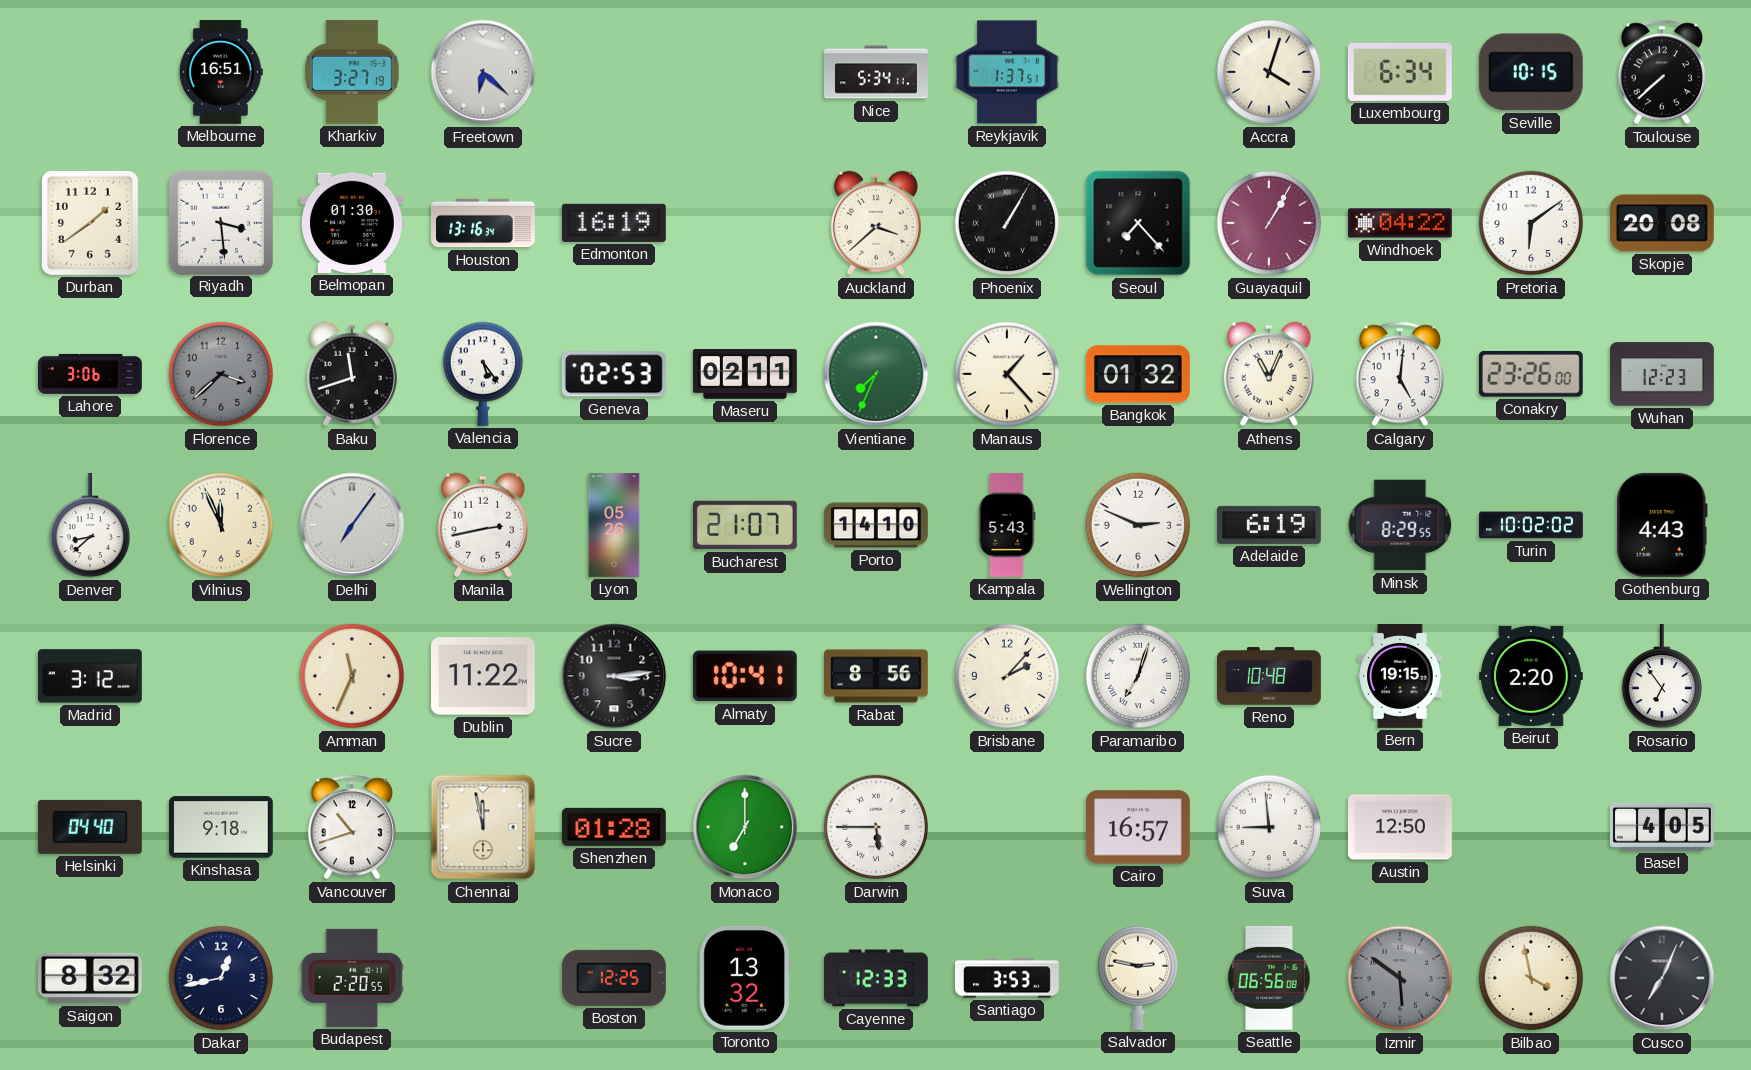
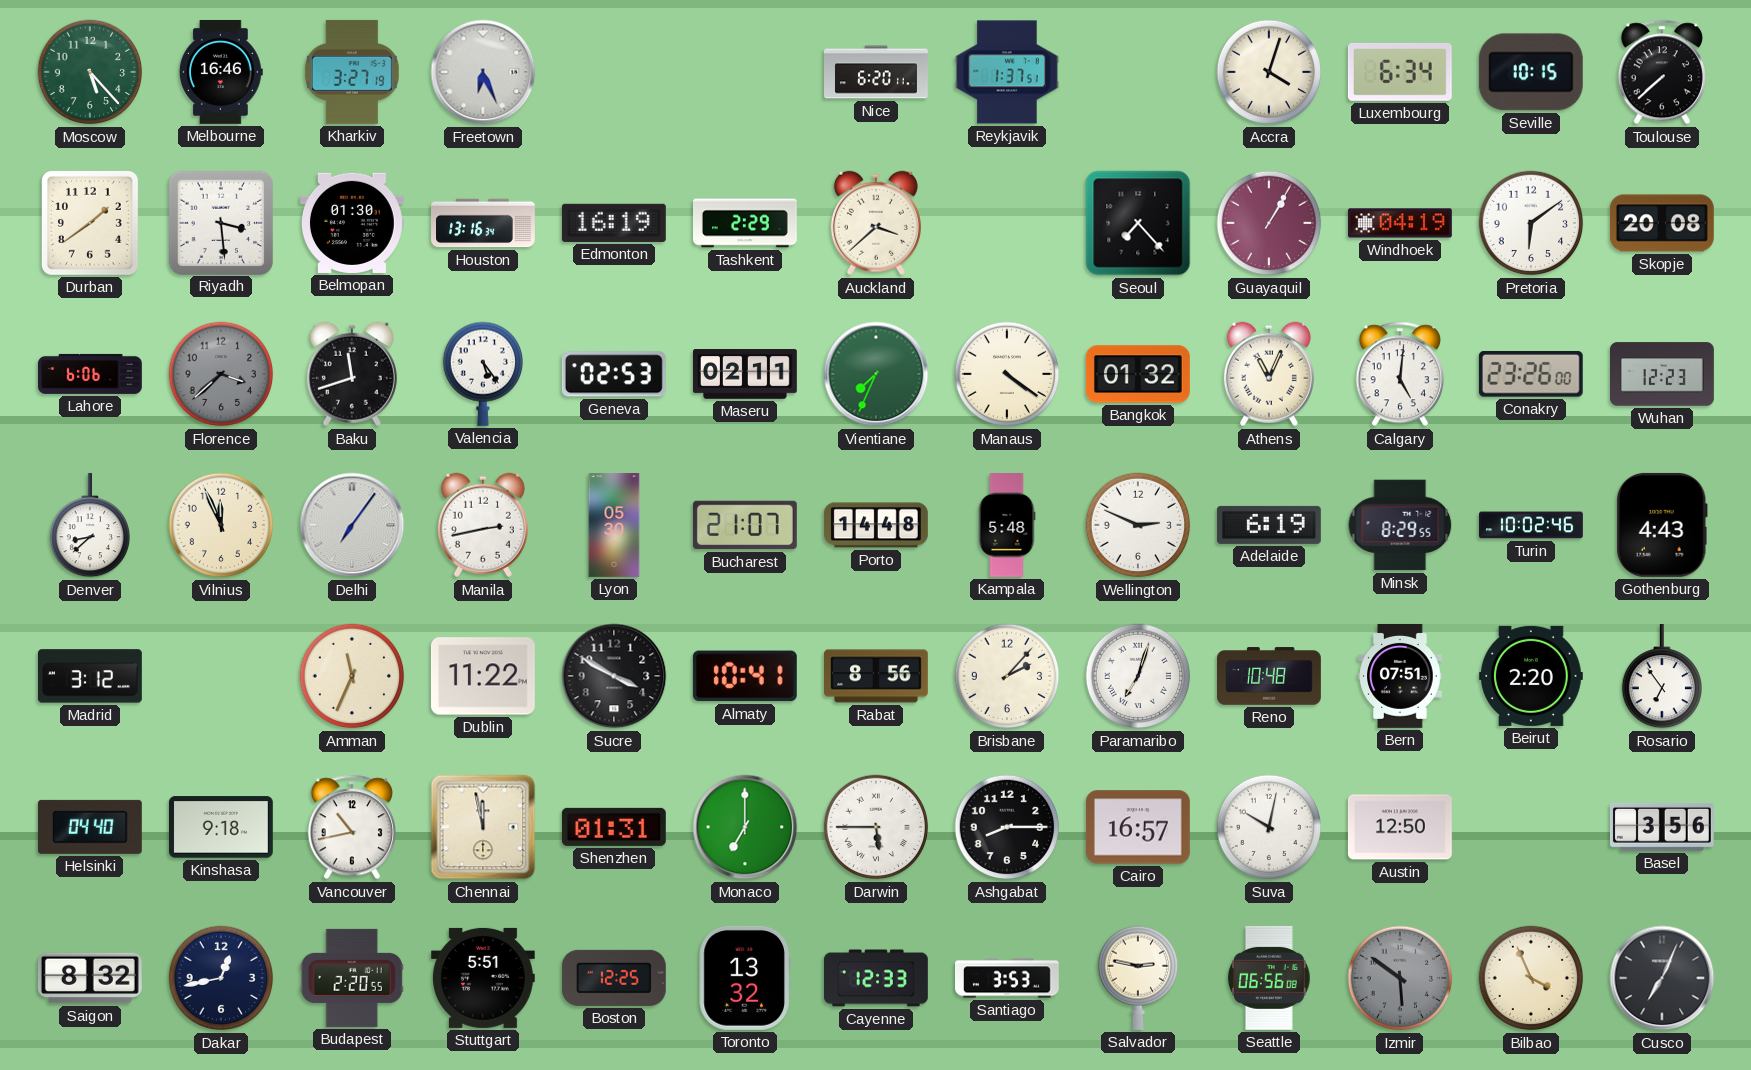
Moscow: none -> 5:23 (90, 72)
Melbourne: 16:51 -> 16:46 (221, 72)
Freetown: 6:22 -> 6:26 (483, 72)
Nice: 5:34 -> 6:20 (877, 72)
Tashkent: none -> 2:29 (746, 223)
Phoenix: 1:05 -> none (1007, 223)
Windhoek: 04:22 -> 04:19 (1400, 223)
Lahore: 3:06 -> 6:06 (91, 374)
Manaus: 1:23 -> 4:21 (1007, 374)
Lyon: 05:26 -> 05:30 (614, 526)
Porto: 14:10 -> 14:48 (876, 525)
Kampala: 5:43 -> 5:48 (1007, 526)
Turin: 10:02:02 -> 10:02:46 (1532, 525)
Sucre: 3:14 -> 3:50 (614, 676)
Bern: 19:15 -> 07:51 (1400, 676)
Vancouver: 10:42 -> 10:43 (352, 827)
Shenzhen: 01:28 -> 01:31 (614, 827)
Ashgabat: none -> 8:15 (1007, 827)
Suva: 8:59 -> 10:02 (1269, 827)
Basel: 4:05 -> 3:56 (1662, 827)
Stuttgart: none -> 5:51 (483, 978)
Bilbao: 3:58 -> 3:56 (1531, 978)
